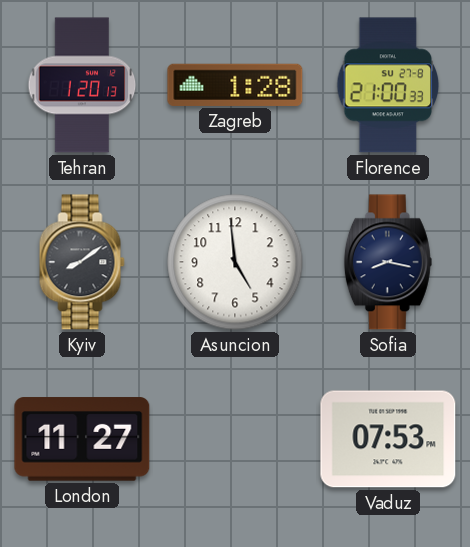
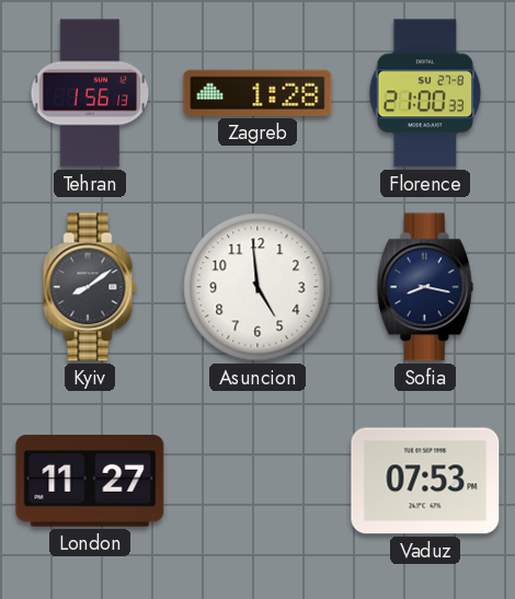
Tehran: 1:20 -> 1:56 (90, 93)
